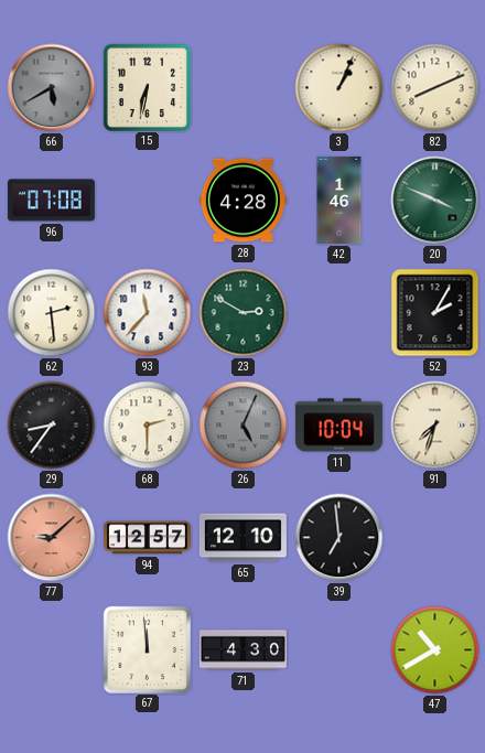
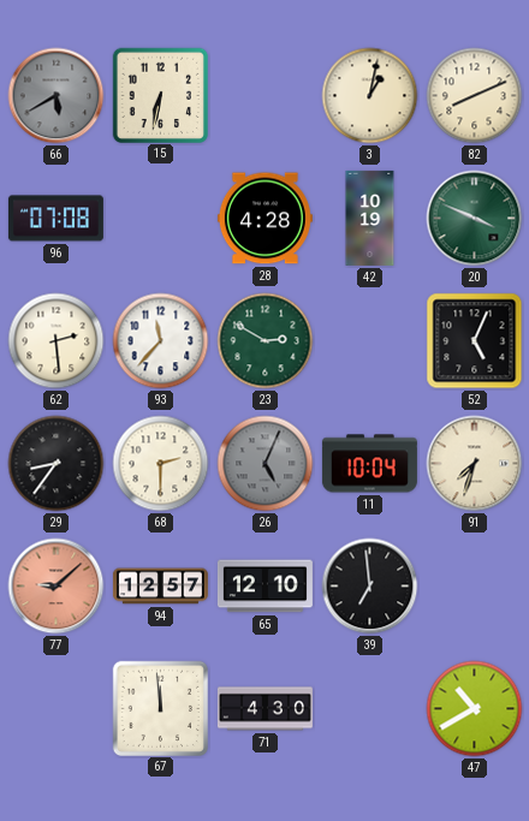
3: 1:04 -> 1:02 (370, 96)
42: 1:46 -> 10:19 (370, 218)
52: 2:05 -> 5:04 (475, 341)
